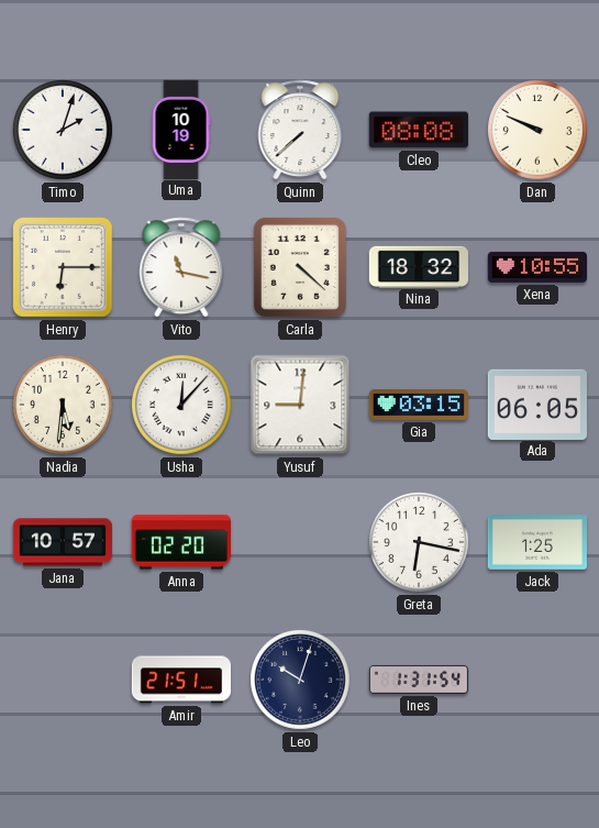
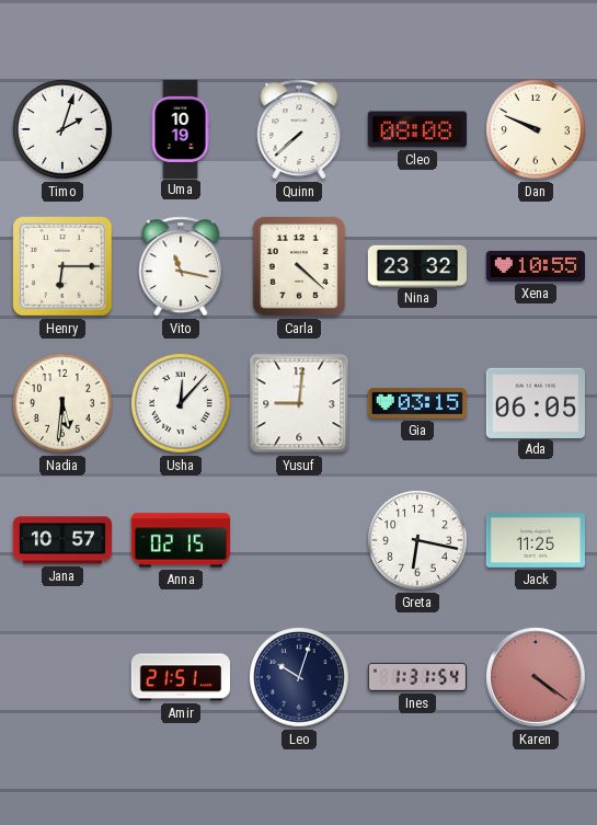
Nina: 18:32 -> 23:32 (416, 265)
Anna: 02:20 -> 02:15 (180, 540)
Jack: 1:25 -> 11:25 (535, 541)
Karen: none -> 4:21 (537, 678)
